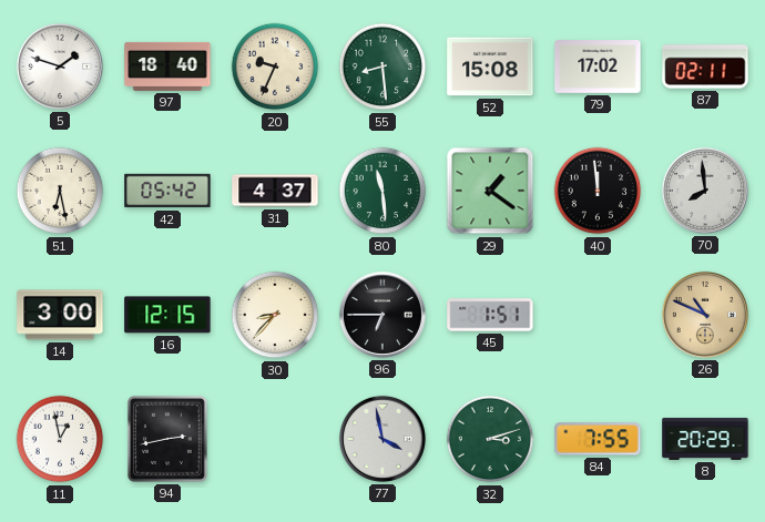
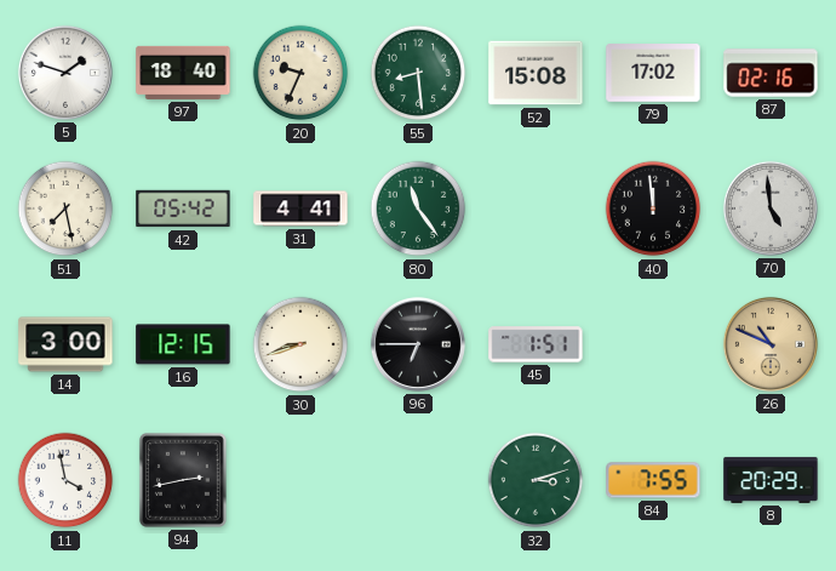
87: 02:11 -> 02:16 (771, 73)
51: 6:28 -> 7:28 (65, 209)
31: 4:37 -> 4:41 (300, 209)
80: 11:29 -> 11:24 (418, 209)
29: 1:21 -> none (490, 191)
70: 7:59 -> 4:59 (771, 209)
30: 8:37 -> 8:42 (300, 344)
11: 12:58 -> 3:58 (65, 480)
77: 3:58 -> none (382, 439)
